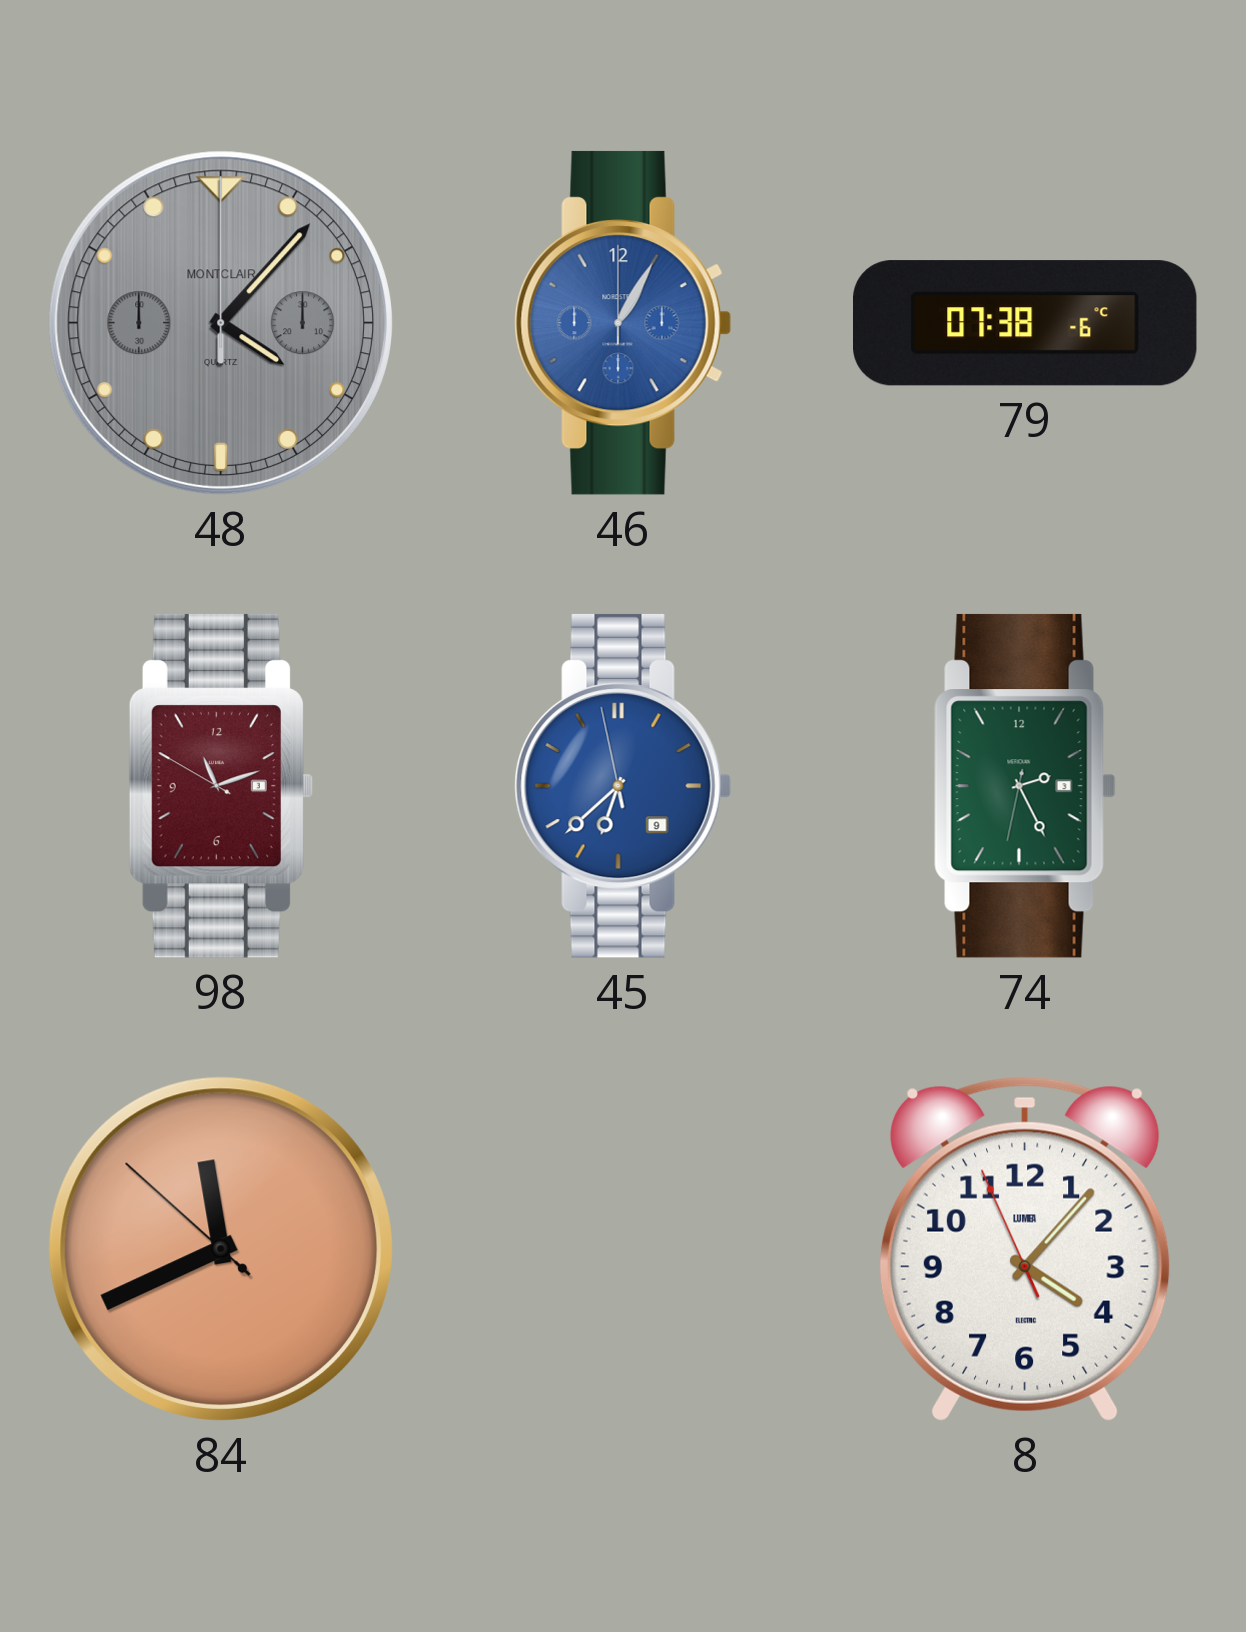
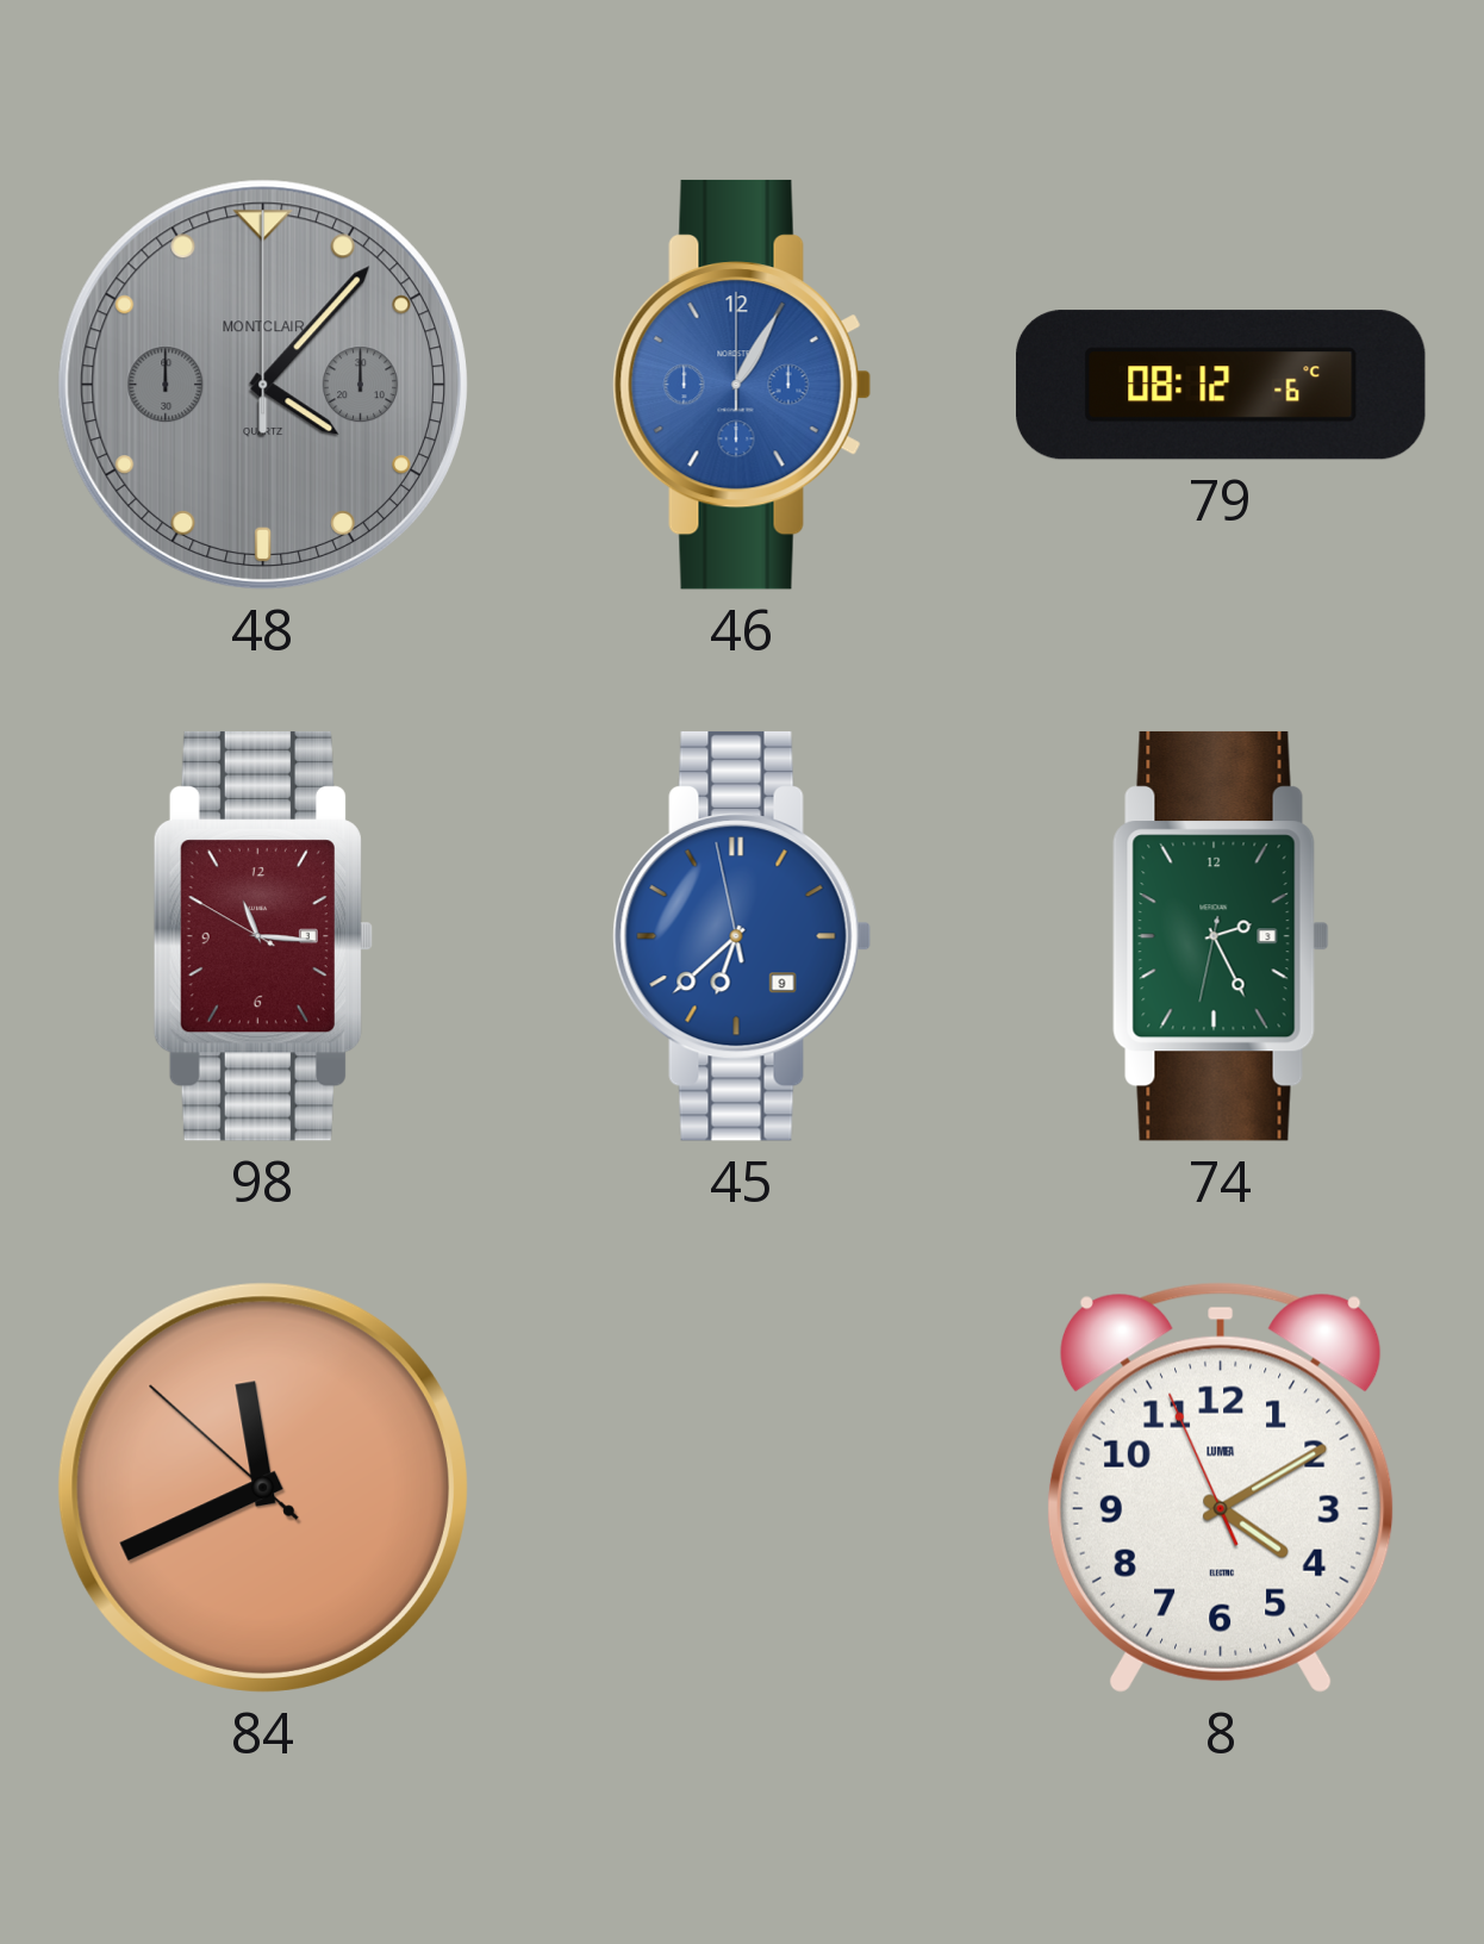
79: 07:38 -> 08:12 (1221, 385)
98: 11:11 -> 11:15 (263, 936)
8: 4:06 -> 4:09 (1221, 1488)
